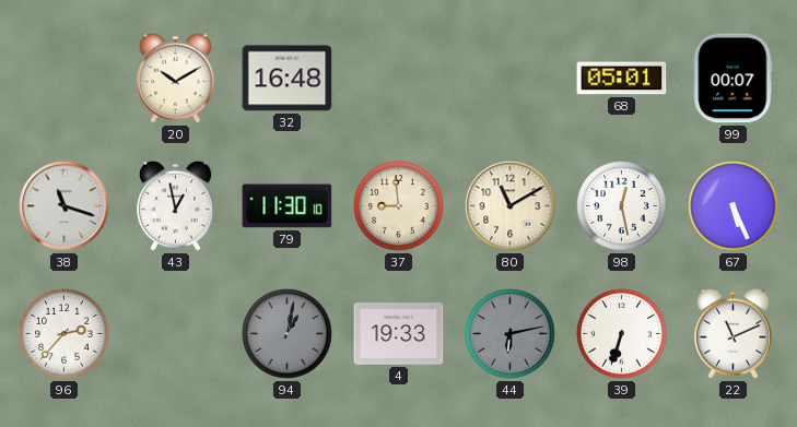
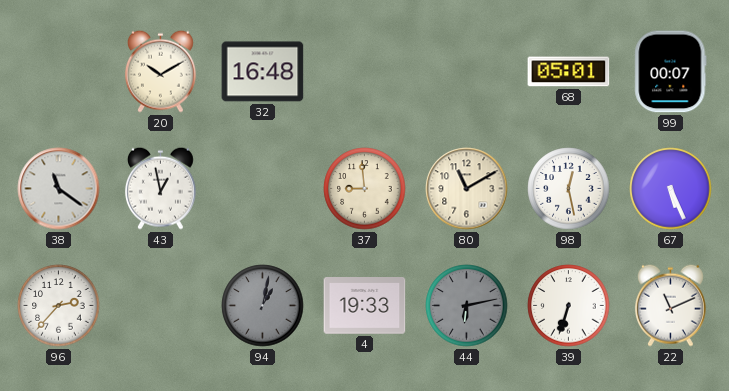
38: 11:18 -> 11:21 (59, 189)
79: 11:30 -> none (288, 206)
